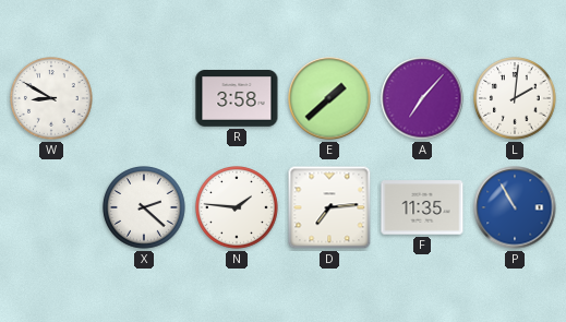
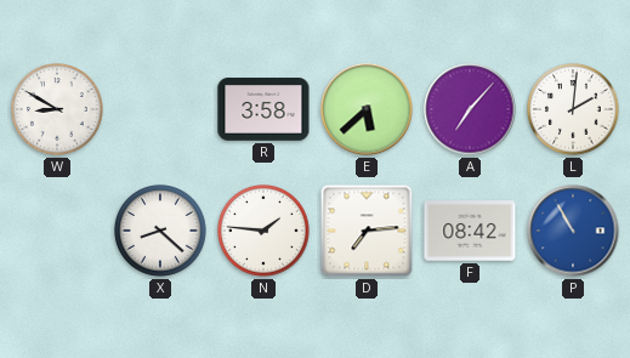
E: 1:38 -> 5:38 (367, 109)
X: 2:22 -> 8:22 (161, 232)
F: 11:35 -> 08:42 (470, 231)
